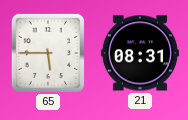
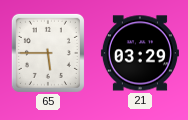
21: 08:31 -> 03:29 (140, 53)
